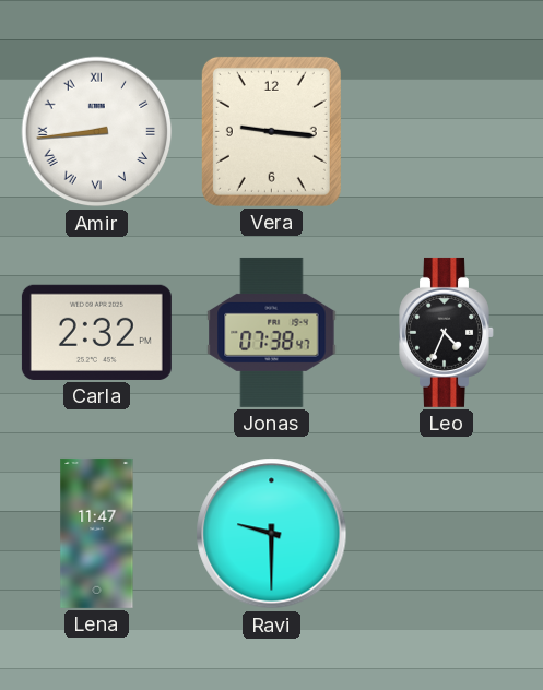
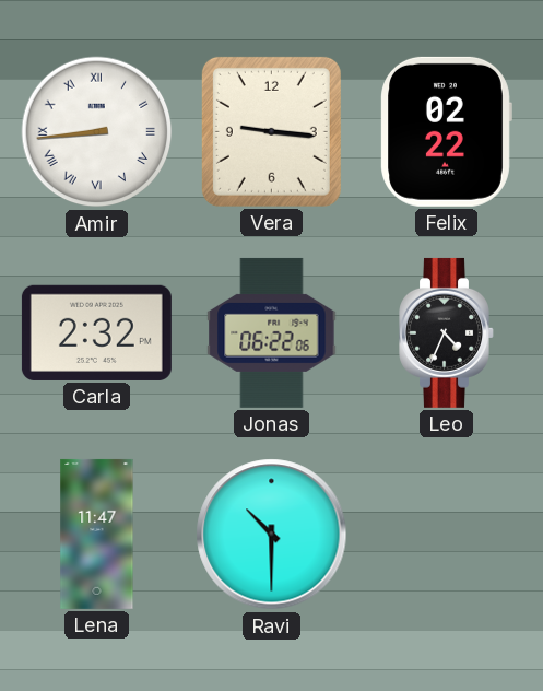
Felix: none -> 02:22 (446, 131)
Jonas: 07:38 -> 06:22 (272, 332)
Ravi: 9:30 -> 10:30 (272, 535)
